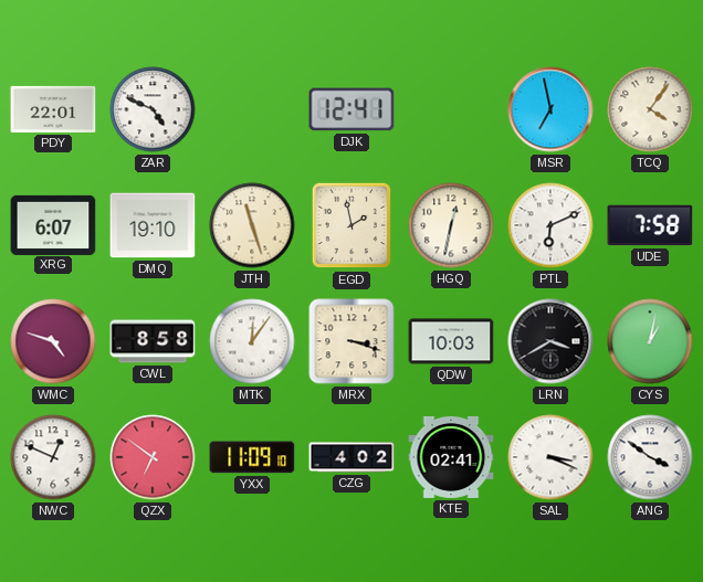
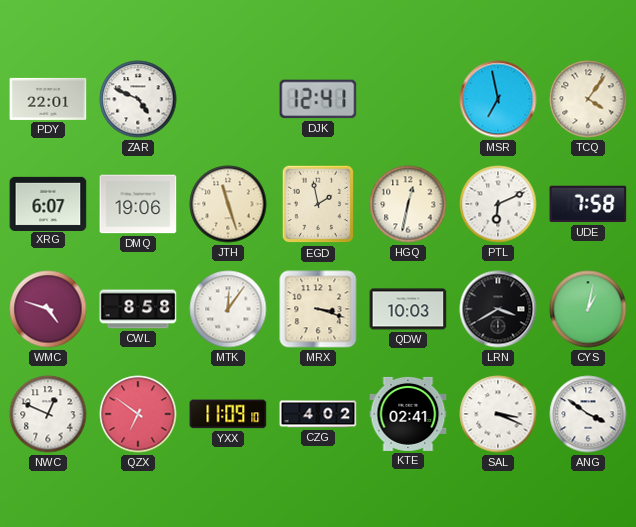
DMQ: 19:10 -> 19:06 (138, 204)
